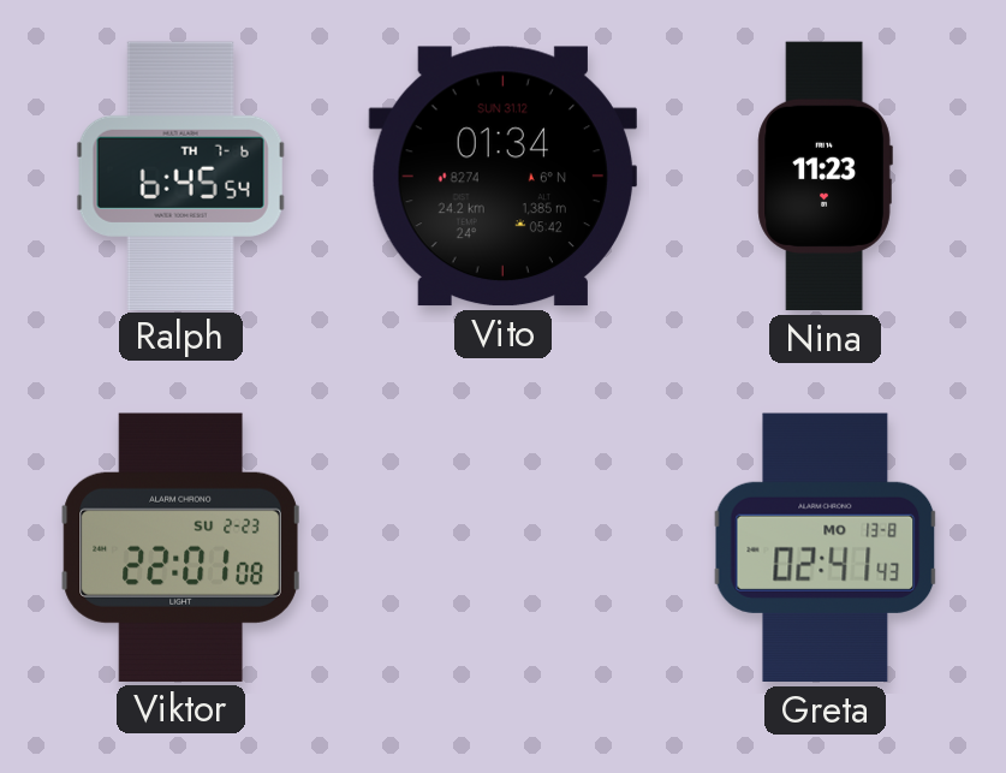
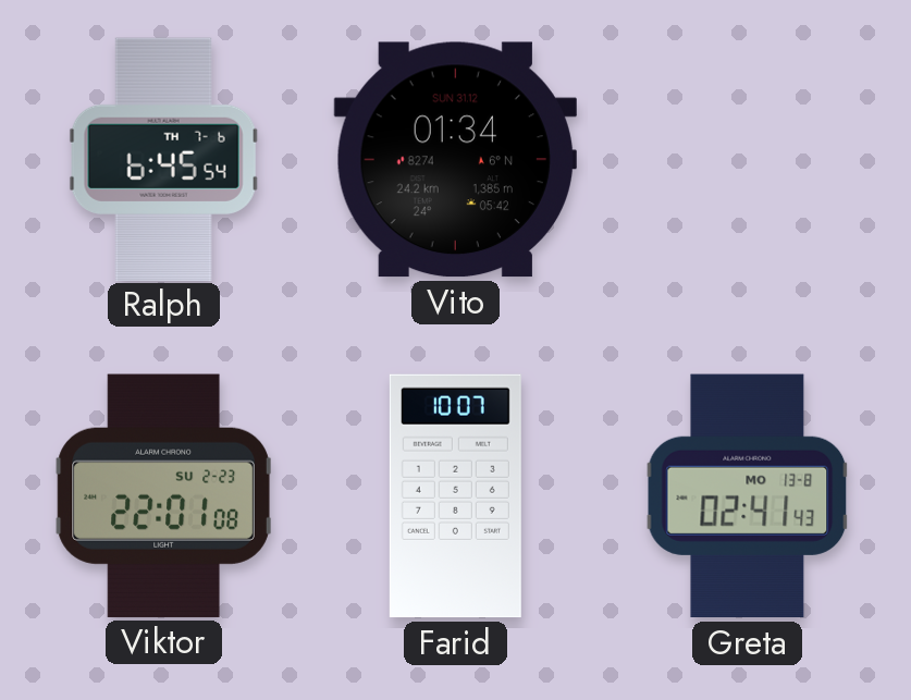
Nina: 11:23 -> none (825, 177)
Farid: none -> 10:07 (455, 496)
